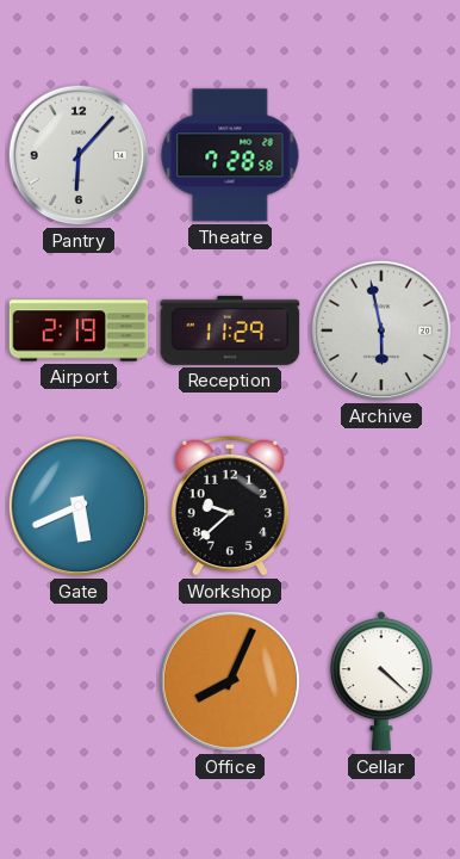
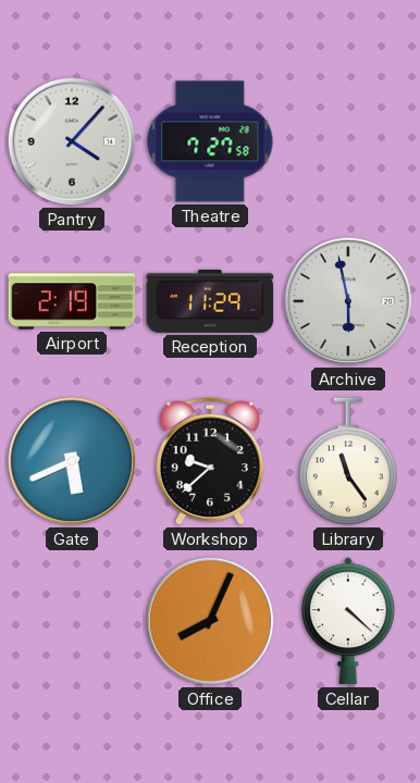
Pantry: 6:07 -> 4:07 (72, 141)
Theatre: 7:28 -> 7:27 (210, 141)
Library: none -> 11:24 (348, 461)
